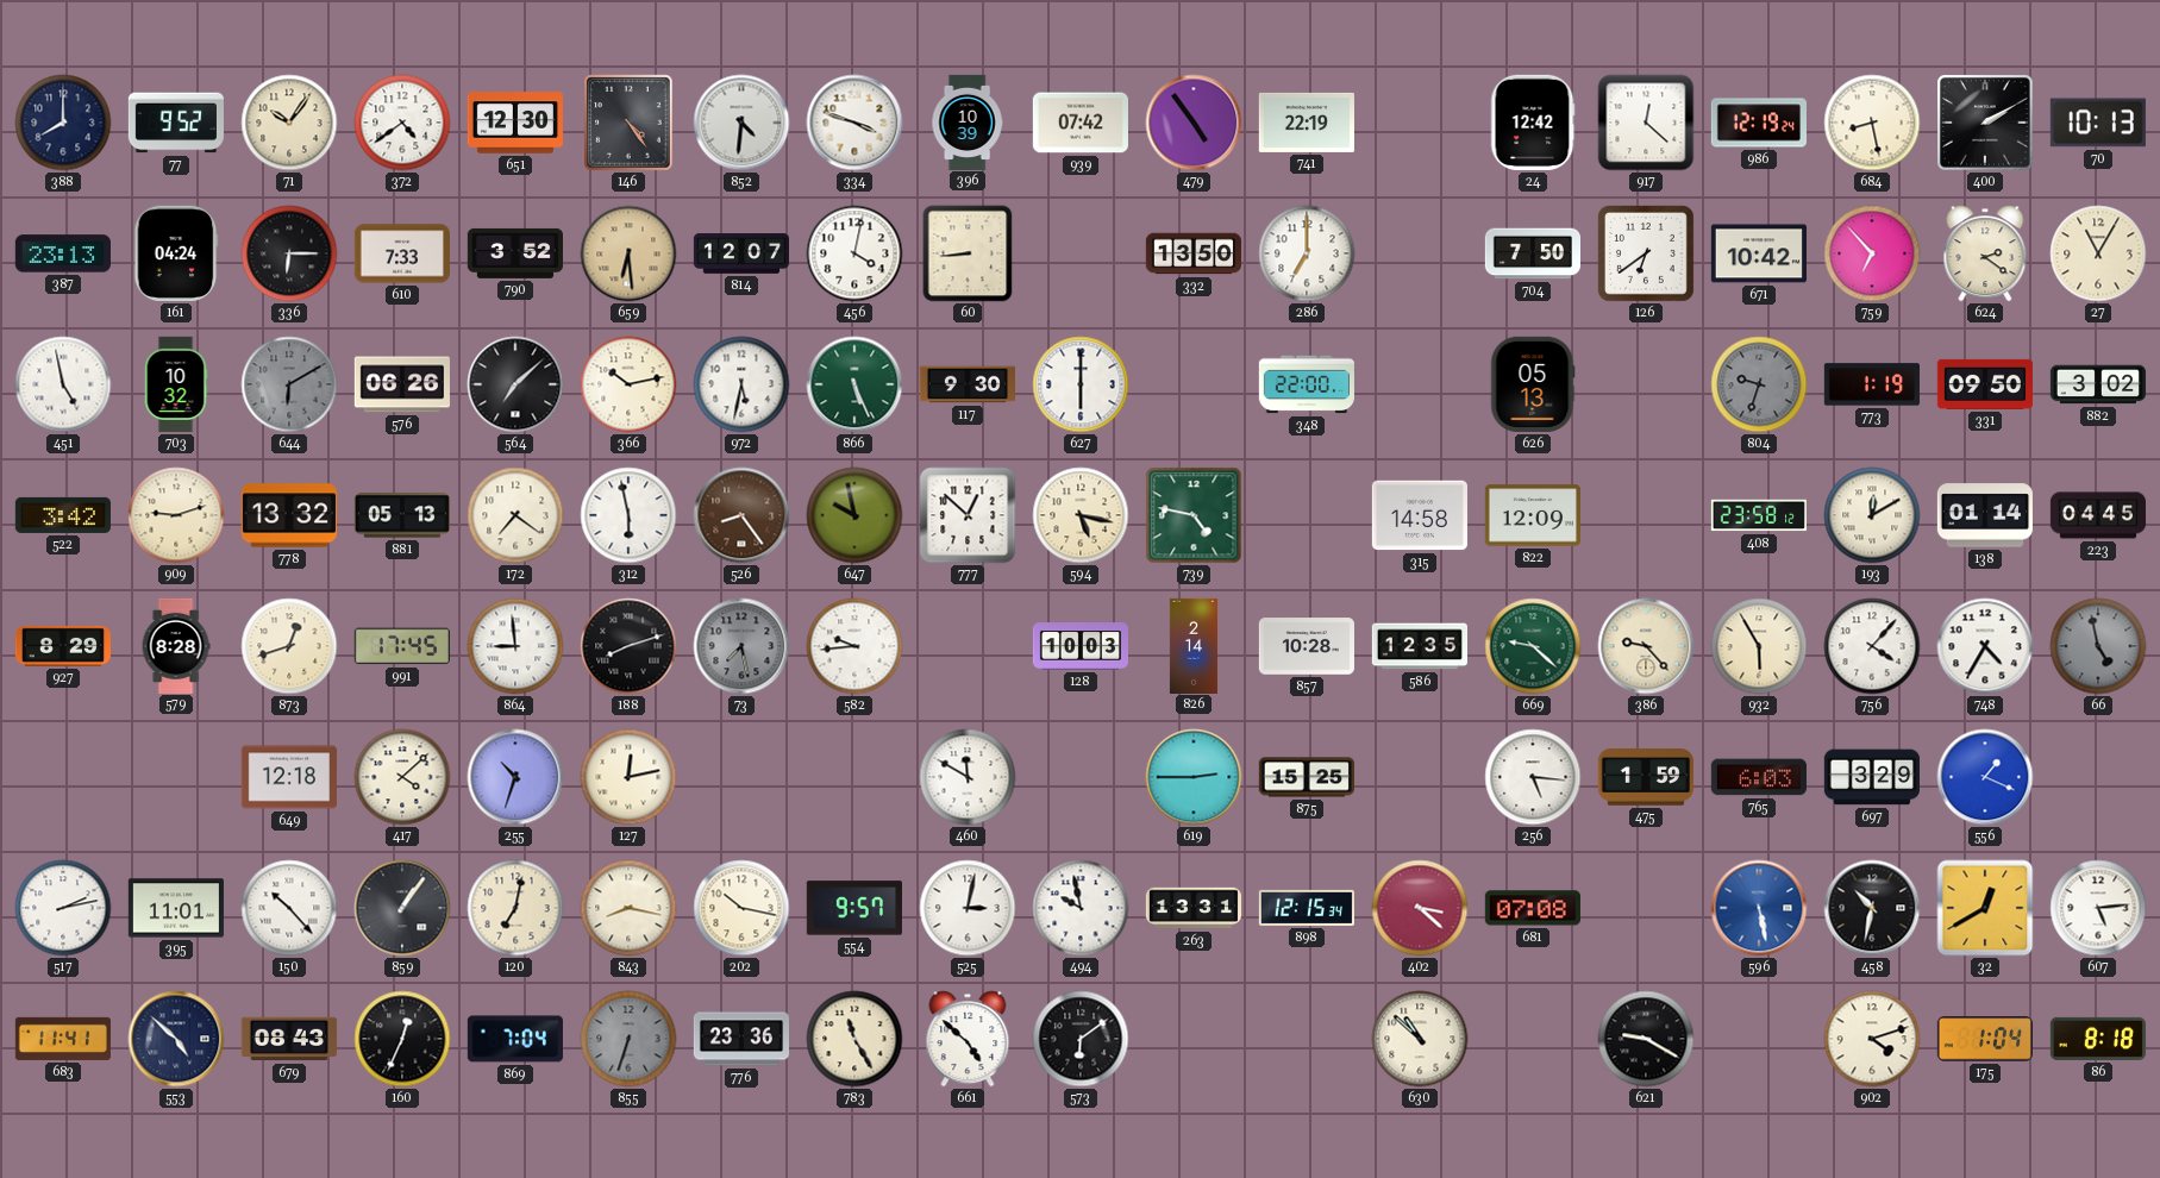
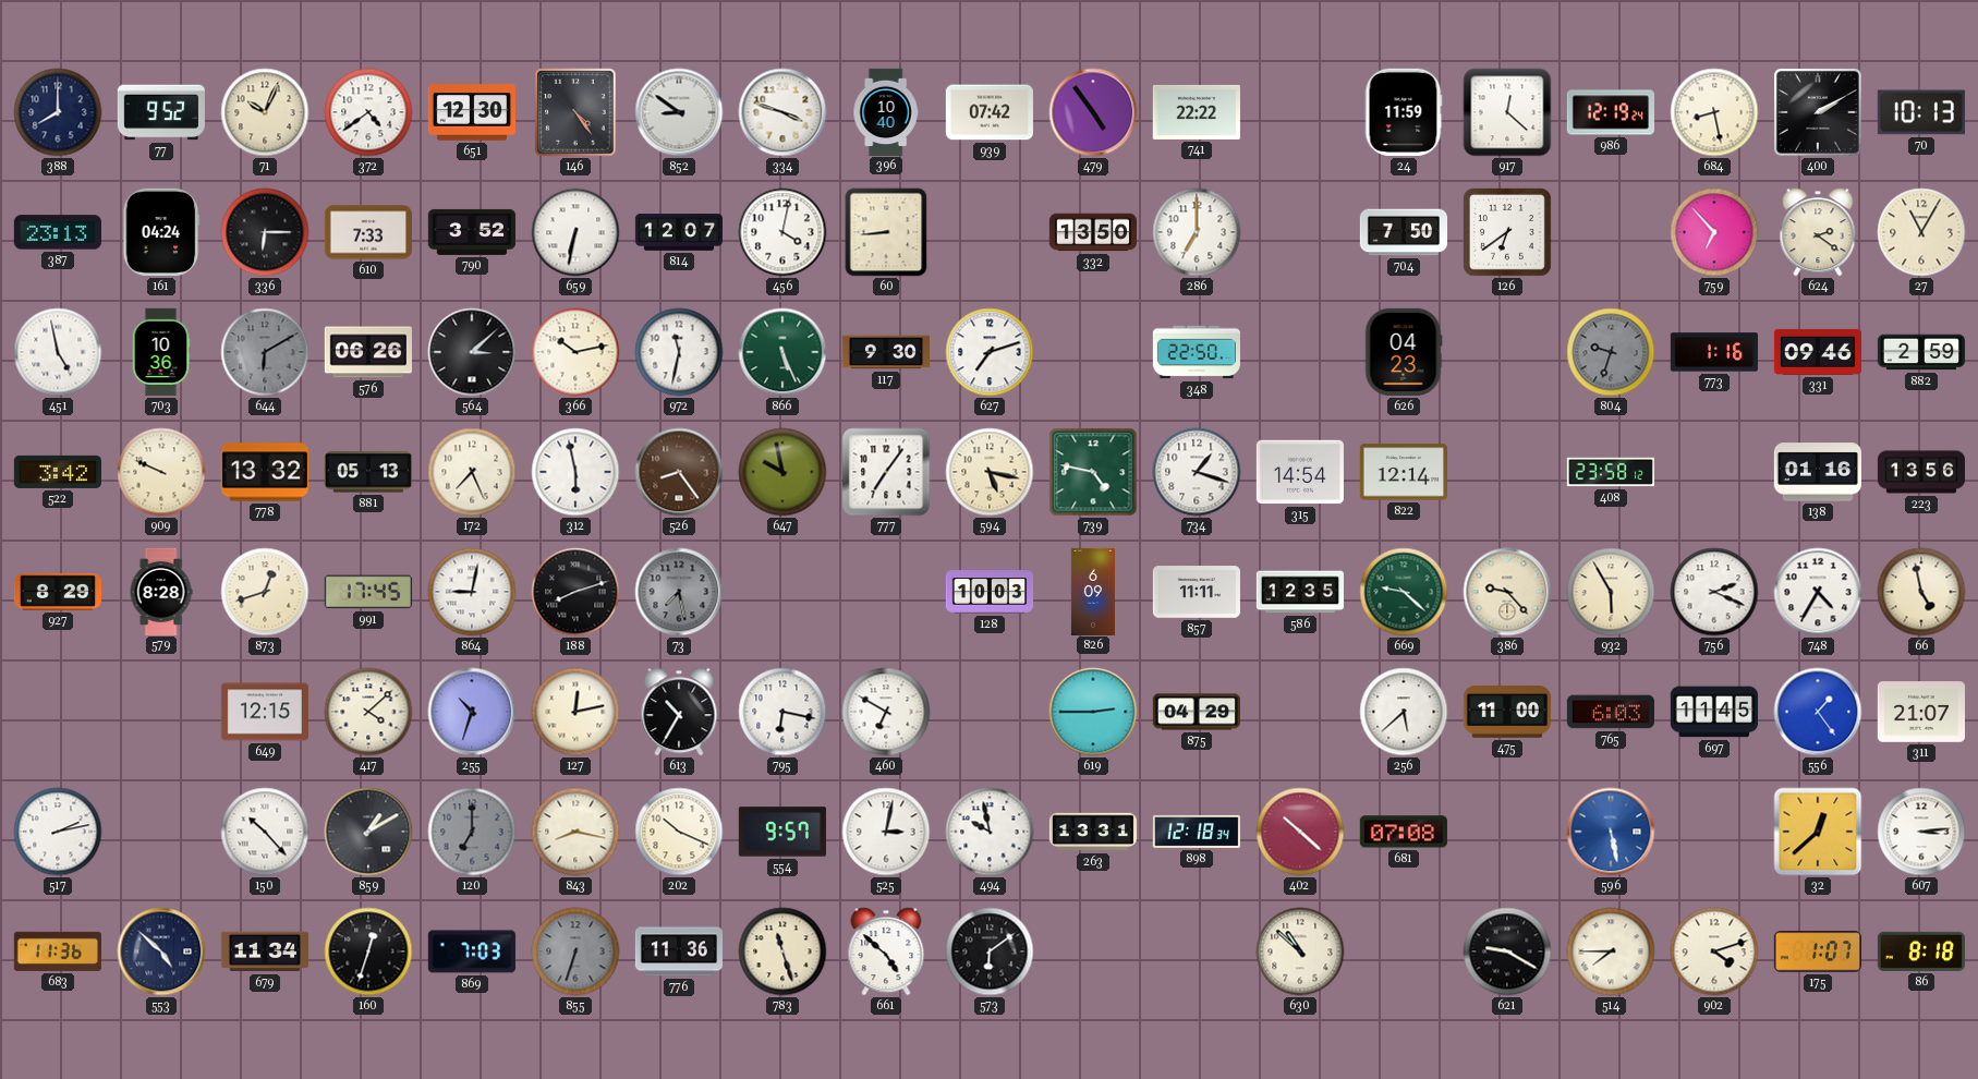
71: 10:06 -> 10:04 (265, 112)
852: 4:31 -> 8:51 (679, 112)
396: 10:39 -> 10:40 (886, 111)
741: 22:19 -> 22:22 (1197, 112)
24: 12:42 -> 11:59 (1404, 112)
659: 6:29 -> 6:32 (575, 232)
659 dial: champagne -> white (575, 232)
671: 10:42 -> none (1759, 253)
703: 10:32 -> 10:36 (161, 352)
564: 7:08 -> 3:08 (472, 352)
972: 5:32 -> 11:32 (679, 352)
627: 6:00 -> 7:12 (990, 352)
348: 22:00 -> 22:50 (1196, 352)
626: 05:13 -> 04:23 (1404, 352)
773: 1:19 -> 1:16 (1714, 352)
331: 09:50 -> 09:46 (1818, 352)
882: 3:02 -> 2:59 (1920, 352)
909: 9:12 -> 9:49 (161, 472)
172: 7:21 -> 7:26 (472, 472)
777: 12:52 -> 7:06 (886, 472)
734: none -> 1:18 (1197, 472)
315: 14:58 -> 14:54 (1300, 472)
822: 12:09 -> 12:14 (1403, 472)
193: 12:10 -> none (1872, 515)
138: 01:14 -> 01:16 (1818, 472)
223: 04:45 -> 13:56 (1920, 472)
864: 8:59 -> 9:02 (472, 592)
582: 9:44 -> none (854, 646)
826: 2:14 -> 6:09 (1093, 591)
857: 10:28 -> 11:11 (1197, 592)
756: 4:07 -> 2:19 (1714, 592)
66 dial: grey -> cream (1921, 592)
649: 12:18 -> 12:15 (265, 712)
613: none -> 10:35 (679, 712)
795: none -> 6:17 (782, 712)
460: 11:50 -> 6:50 (886, 712)
875: 15:25 -> 04:29 (1196, 712)
256: 5:16 -> 5:38 (1404, 712)
475: 1:59 -> 11:00 (1507, 712)
697: 3:29 -> 11:45 (1713, 712)
556: 1:19 -> 1:24 (1818, 712)
311: none -> 21:07 (1920, 712)
395: 11:01 -> none (175, 908)
859: 1:06 -> 1:10 (368, 832)
120: 7:02 -> 7:00 (472, 832)
120 dial: cream -> grey (472, 832)
202: 10:17 -> 10:19 (679, 832)
898: 12:15 -> 12:18 (1196, 832)
402: 3:22 -> 10:22 (1300, 832)
458: 10:32 -> none (1872, 908)
32: 12:40 -> 12:38 (1818, 832)
607: 5:14 -> 3:14 (1921, 832)
683: 11:41 -> 11:36 (58, 951)
679: 08:43 -> 11:34 (265, 951)
160: 12:34 -> 12:33 (368, 951)
869: 7:04 -> 7:03 (472, 951)
776: 23:36 -> 11:36 (678, 951)
783: 11:25 -> 11:27 (782, 951)
514: none -> 7:45 (1611, 951)
175: 1:04 -> 1:07 (1818, 951)
